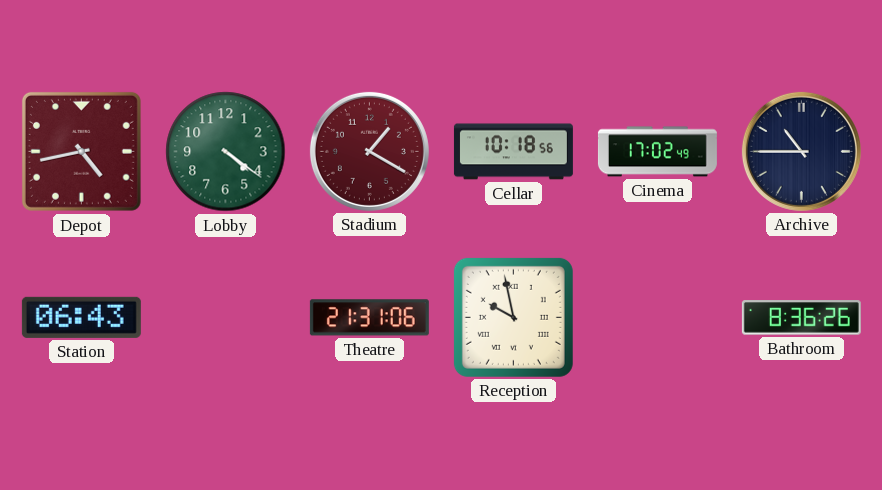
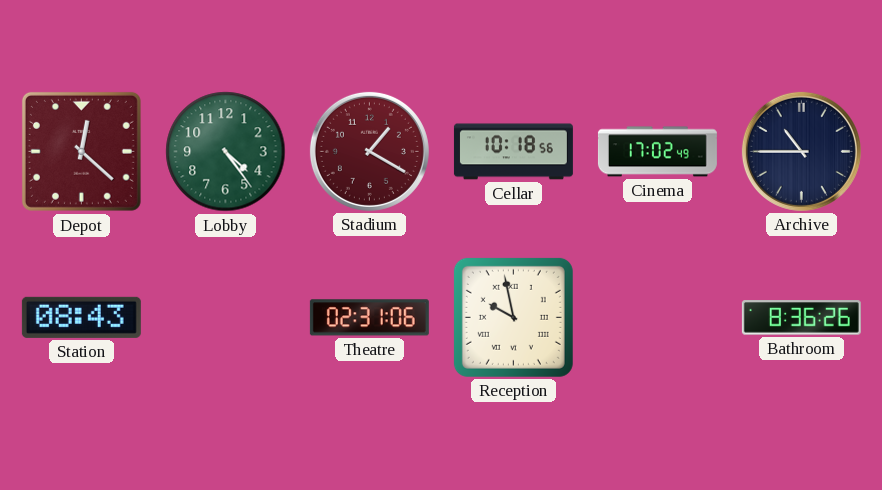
Depot: 4:43 -> 12:22 (81, 151)
Lobby: 4:21 -> 4:24 (226, 152)
Station: 06:43 -> 08:43 (81, 317)
Theatre: 21:31 -> 02:31 (369, 318)
